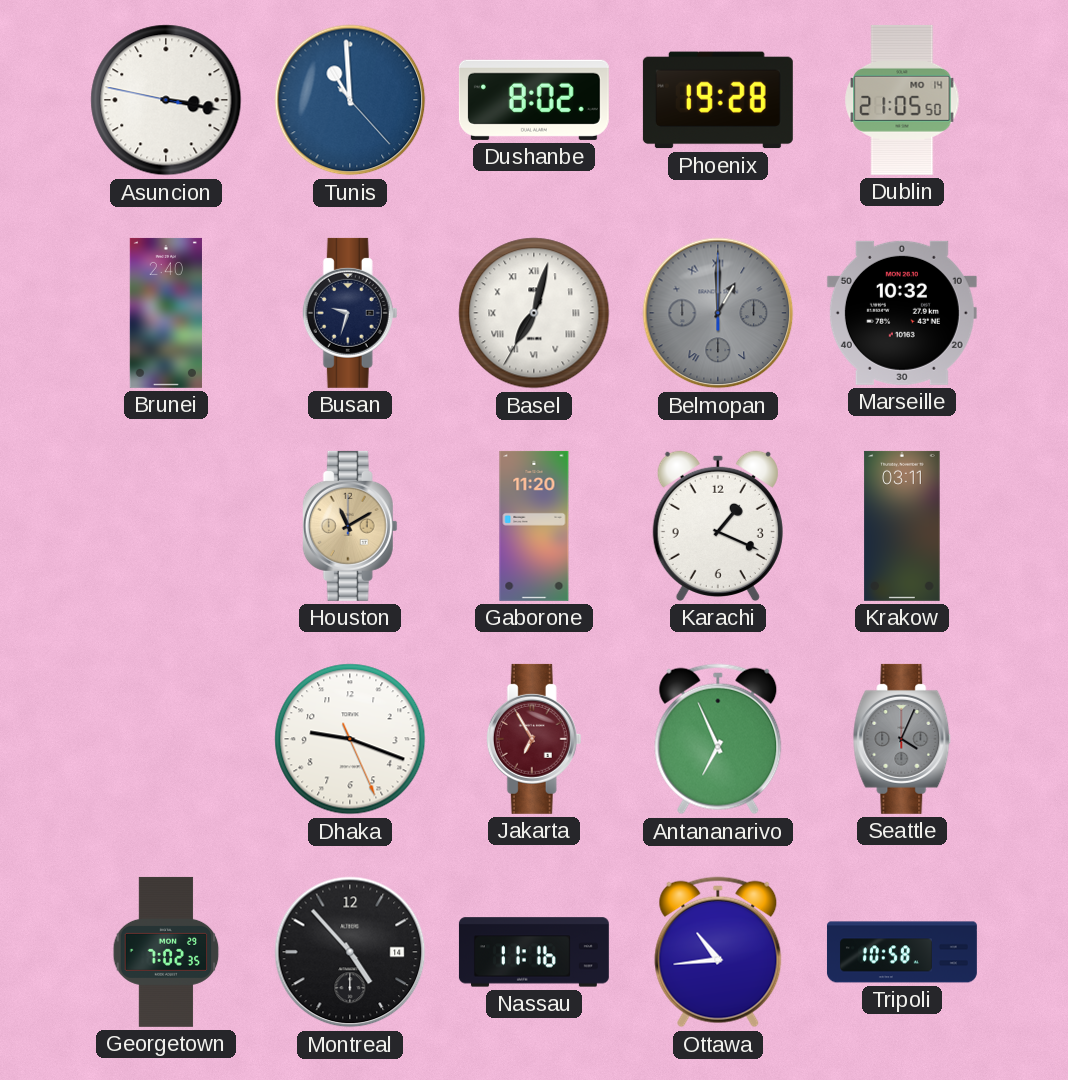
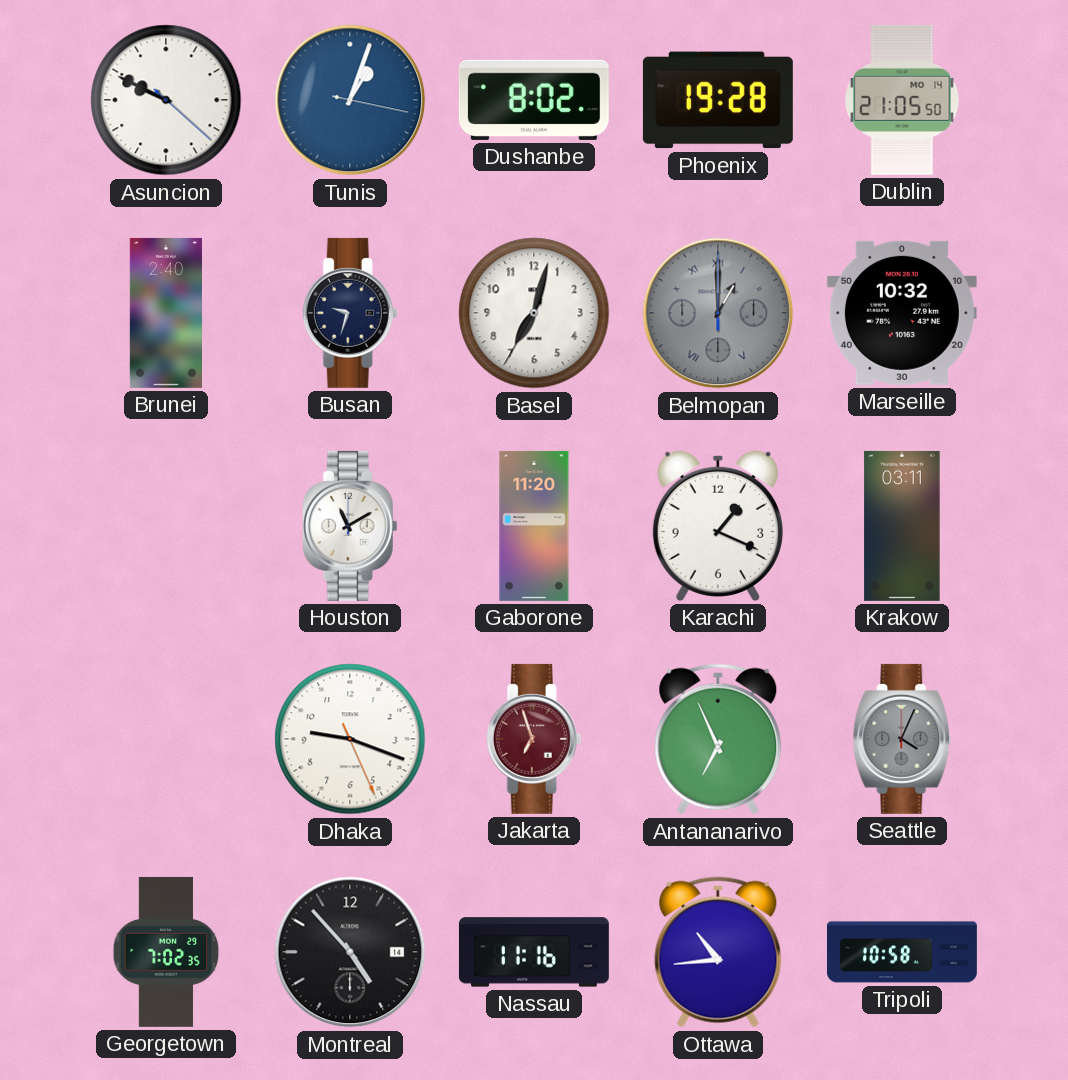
Asuncion: 3:16 -> 9:49 (166, 100)
Tunis: 10:59 -> 1:03 (350, 100)
Basel numerals: Roman -> Arabic (534, 313)
Houston dial: champagne -> white (350, 526)
Jakarta: 6:55 -> 6:57 (534, 739)
